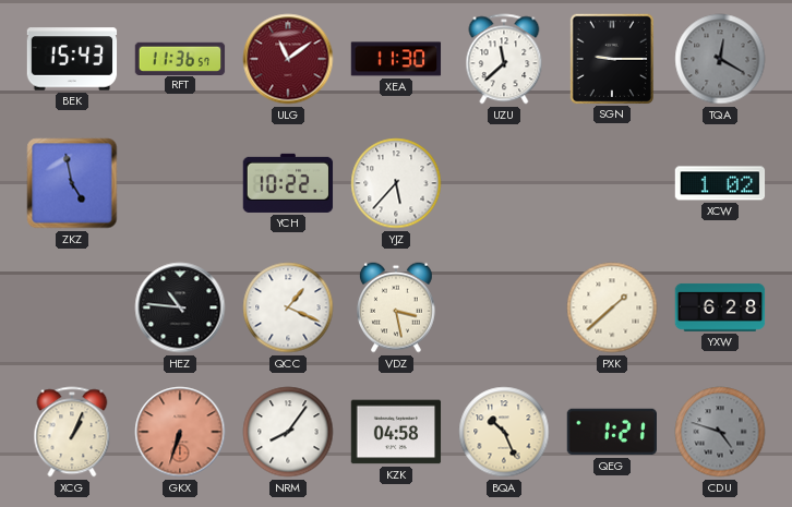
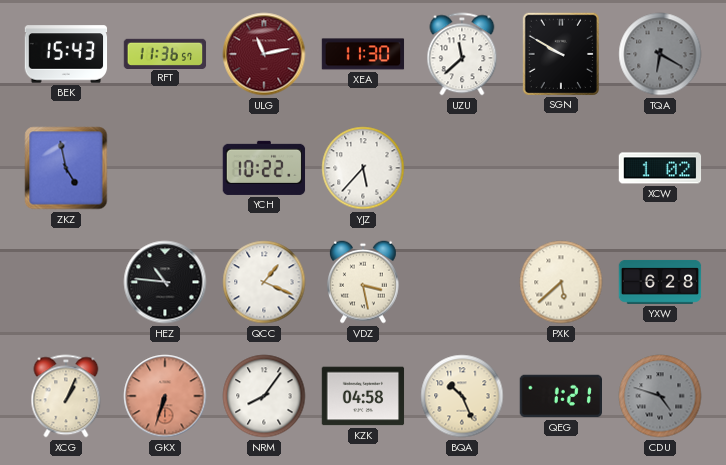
ULG: 11:09 -> 11:13 (264, 54)
SGN: 9:15 -> 9:50 (560, 53)
TQA: 12:20 -> 6:20 (660, 54)
PXK: 1:38 -> 5:38 (561, 282)
